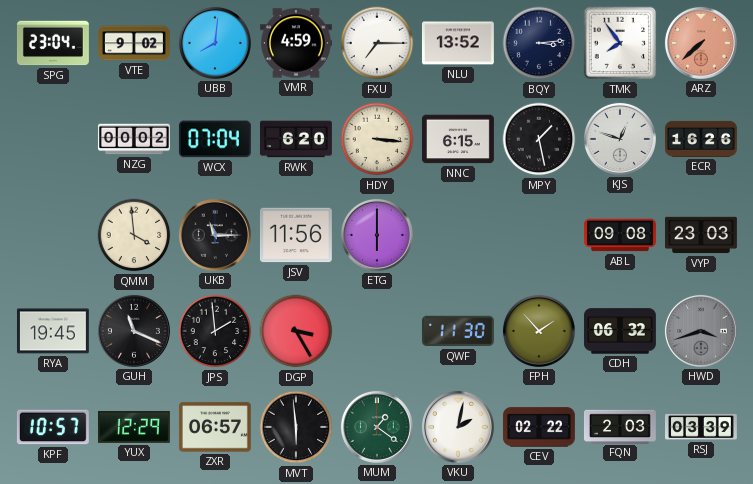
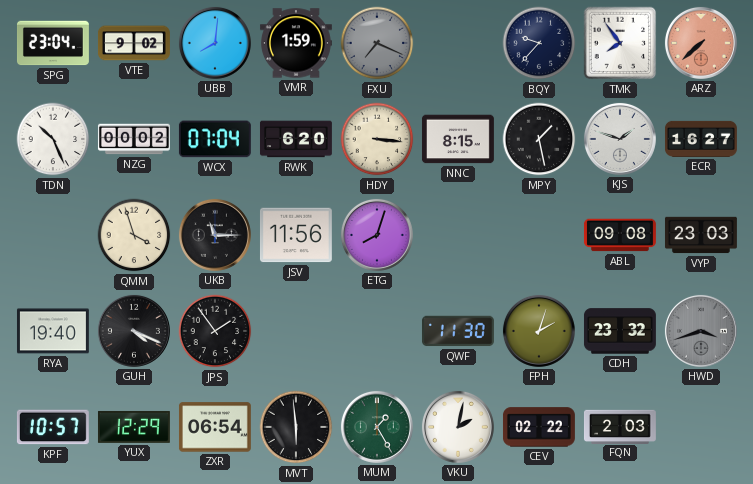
VMR: 4:59 -> 1:59 (296, 43)
FXU: 7:15 -> 7:19 (377, 43)
FXU dial: white -> grey (377, 43)
NLU: 13:52 -> none (458, 43)
BQY: 3:14 -> 9:37 (539, 43)
TDN: none -> 10:26 (53, 139)
NNC: 6:15 -> 8:15 (458, 139)
KJS: 12:48 -> 1:48 (620, 139)
ECR: 16:26 -> 16:27 (701, 139)
QMM: 3:59 -> 3:57 (134, 235)
ETG: 6:00 -> 8:03 (377, 235)
RYA: 19:45 -> 19:40 (53, 331)
GUH: 11:19 -> 4:19 (134, 331)
JPS: 1:59 -> 1:54 (215, 331)
DGP: 3:25 -> none (296, 331)
FPH: 1:53 -> 2:03 (539, 331)
CDH: 06:32 -> 23:32 (620, 331)
ZXR: 06:57 -> 06:54 (215, 427)
MUM: 1:21 -> 1:25 (377, 427)
RSJ: 03:39 -> none (702, 427)
